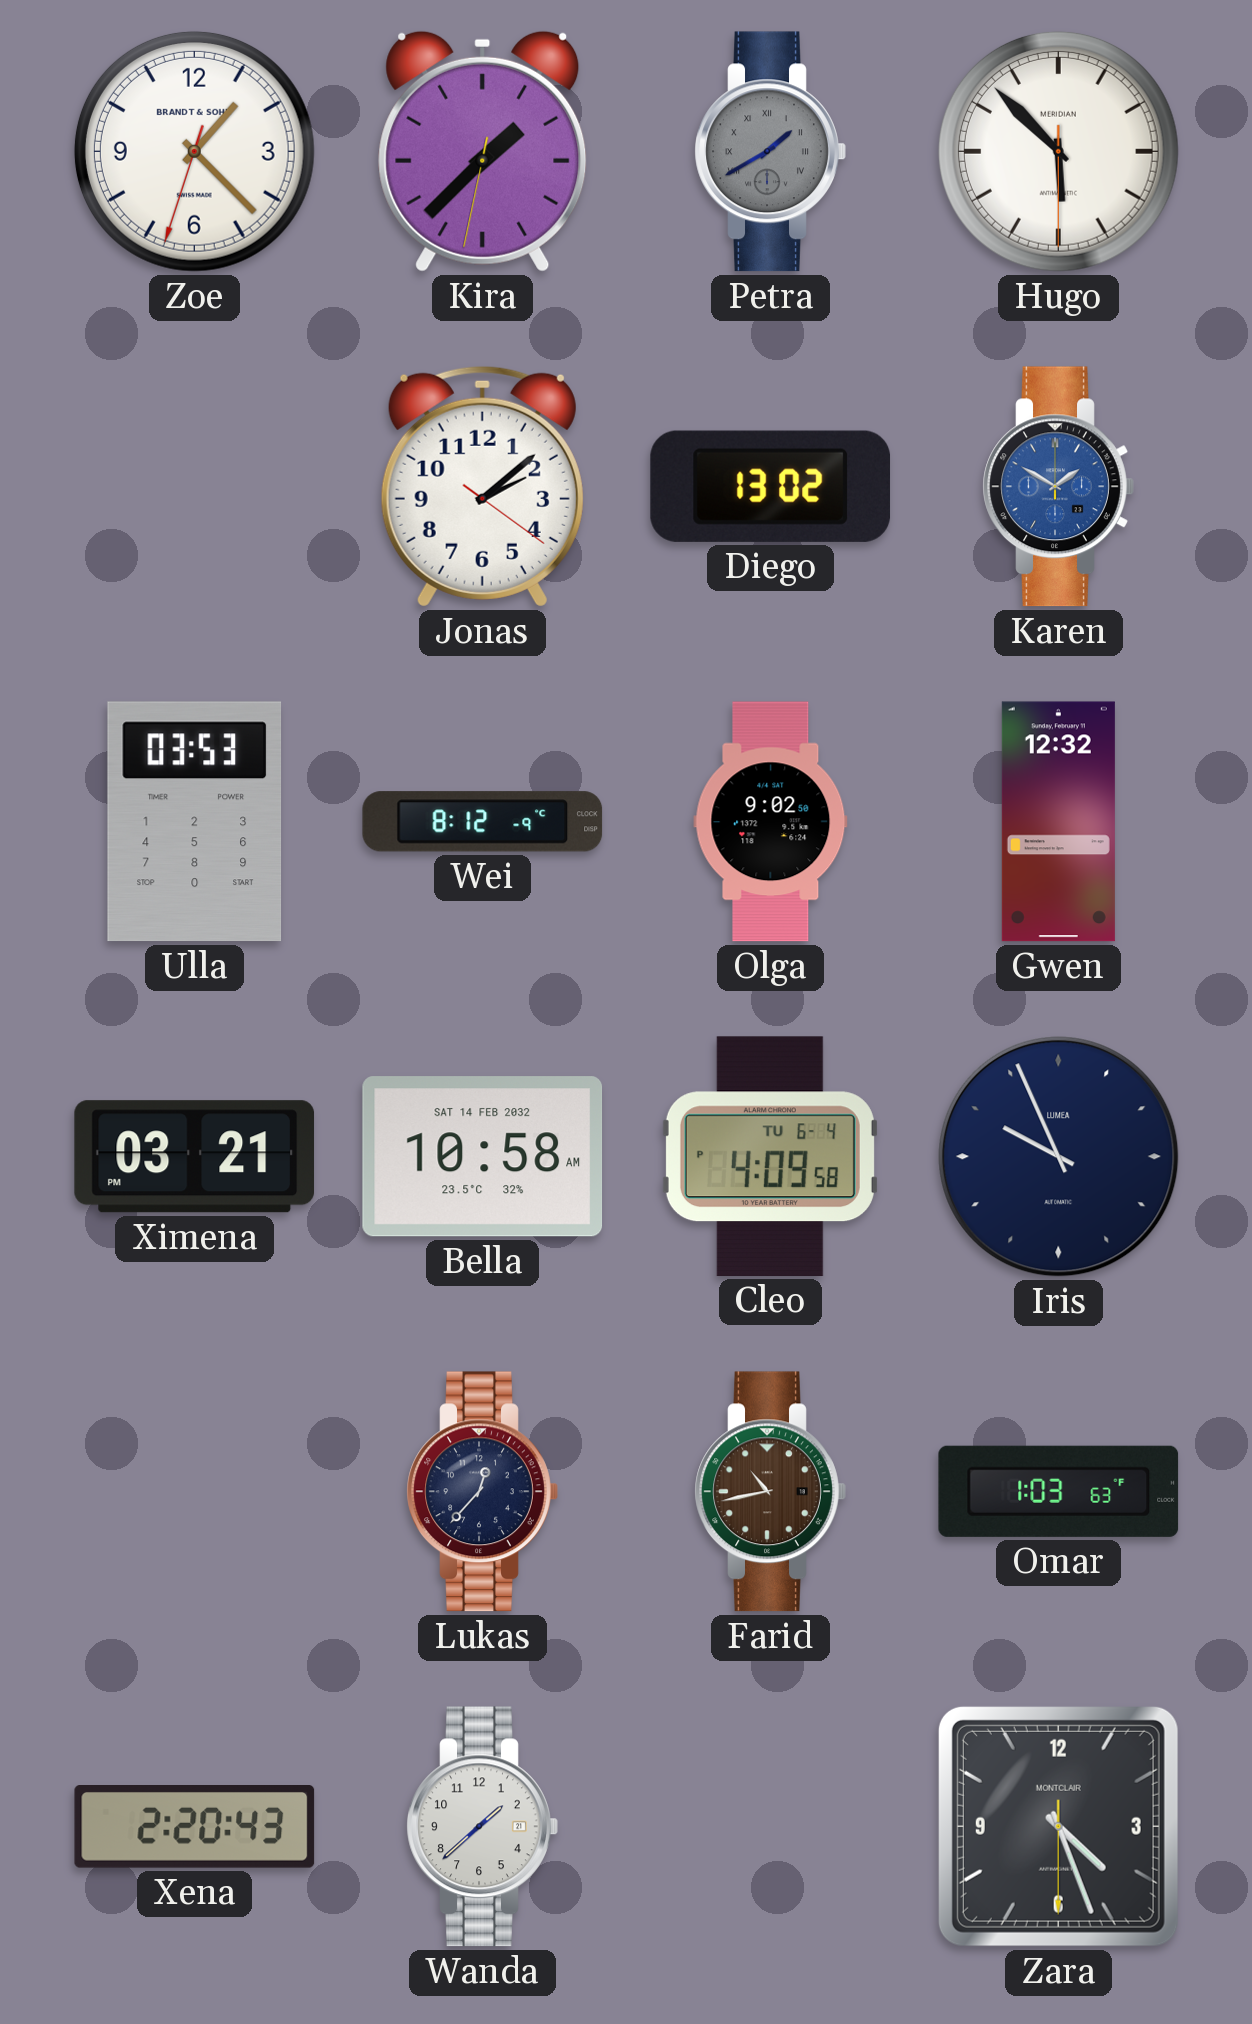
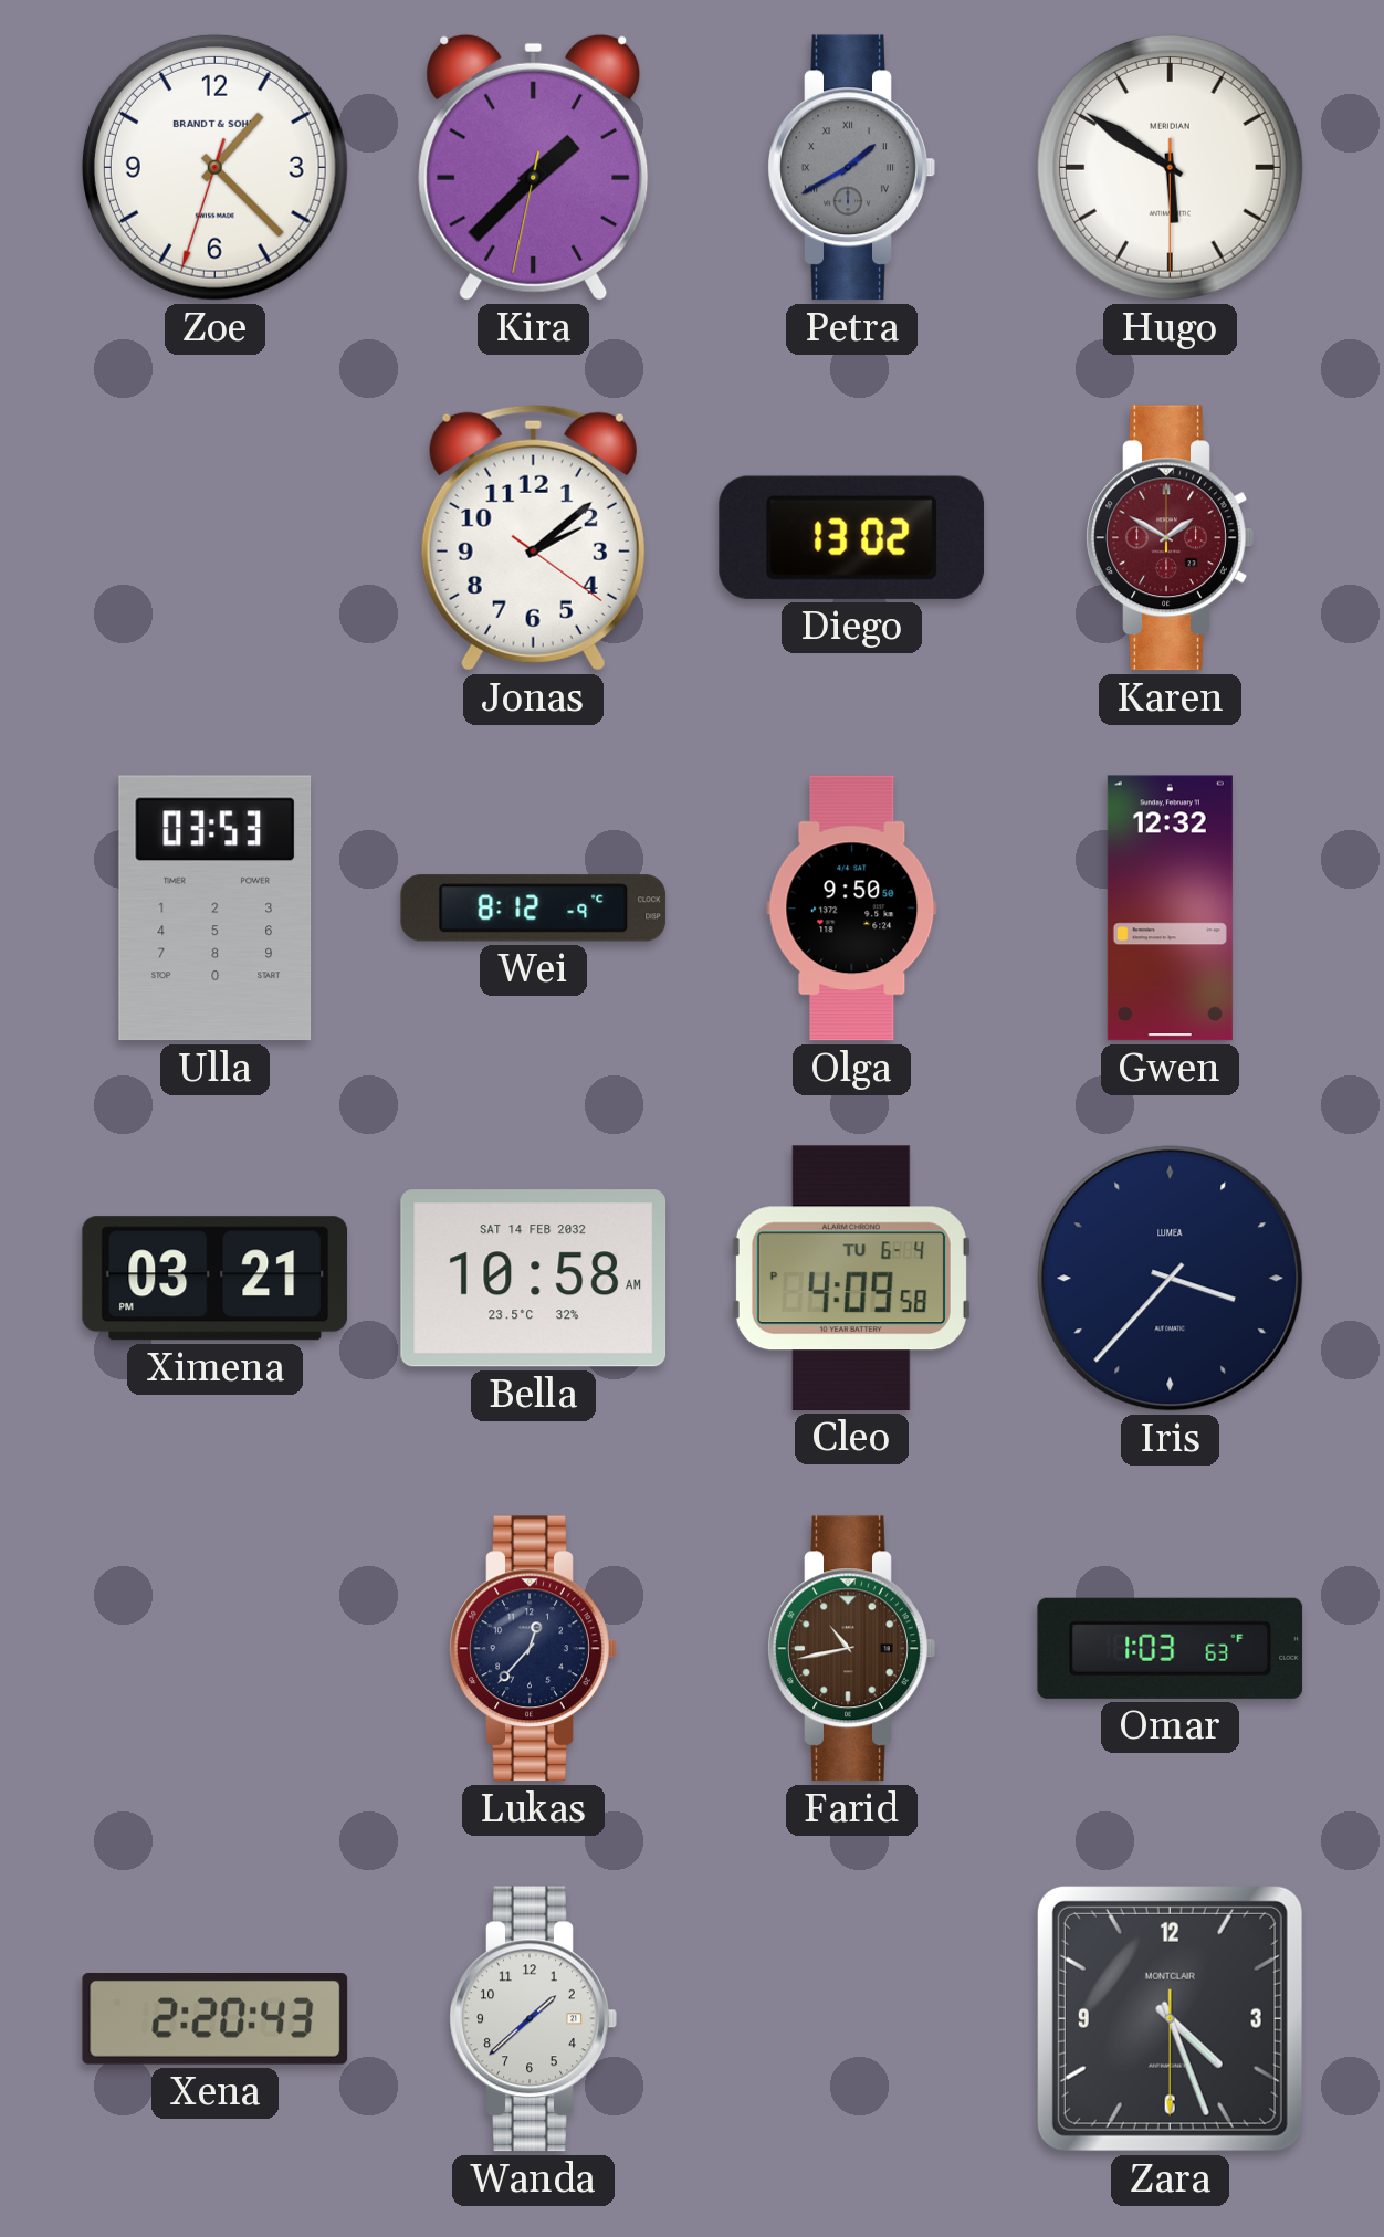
Hugo: 5:52 -> 5:50 (1170, 167)
Karen dial: blue -> burgundy (1170, 538)
Olga: 9:02 -> 9:50 (852, 909)
Iris: 9:56 -> 3:37 (1171, 1279)
